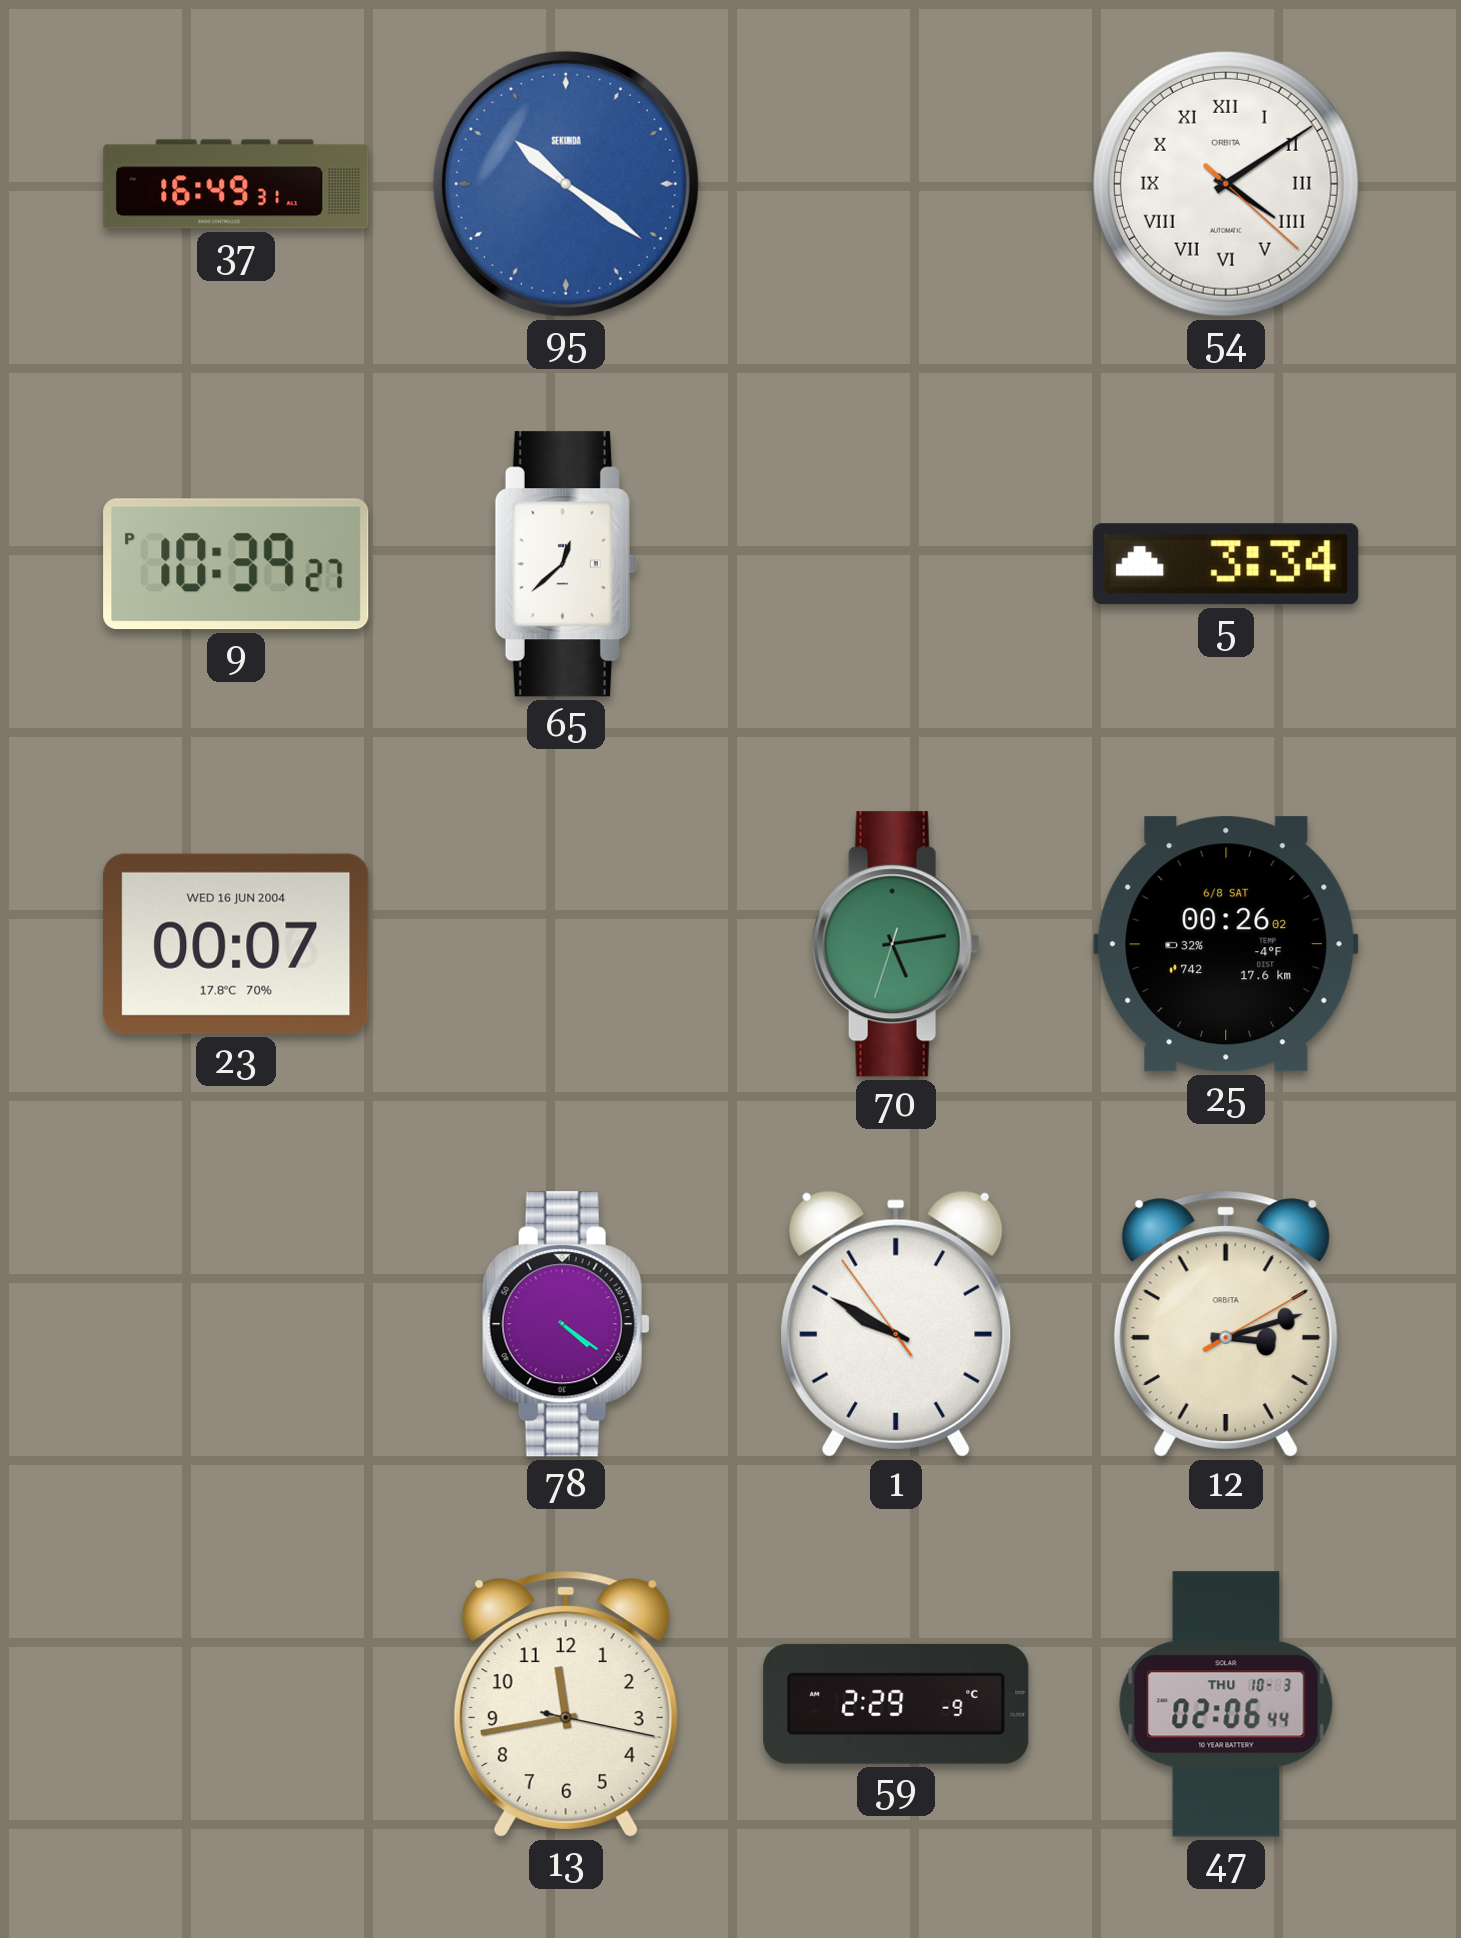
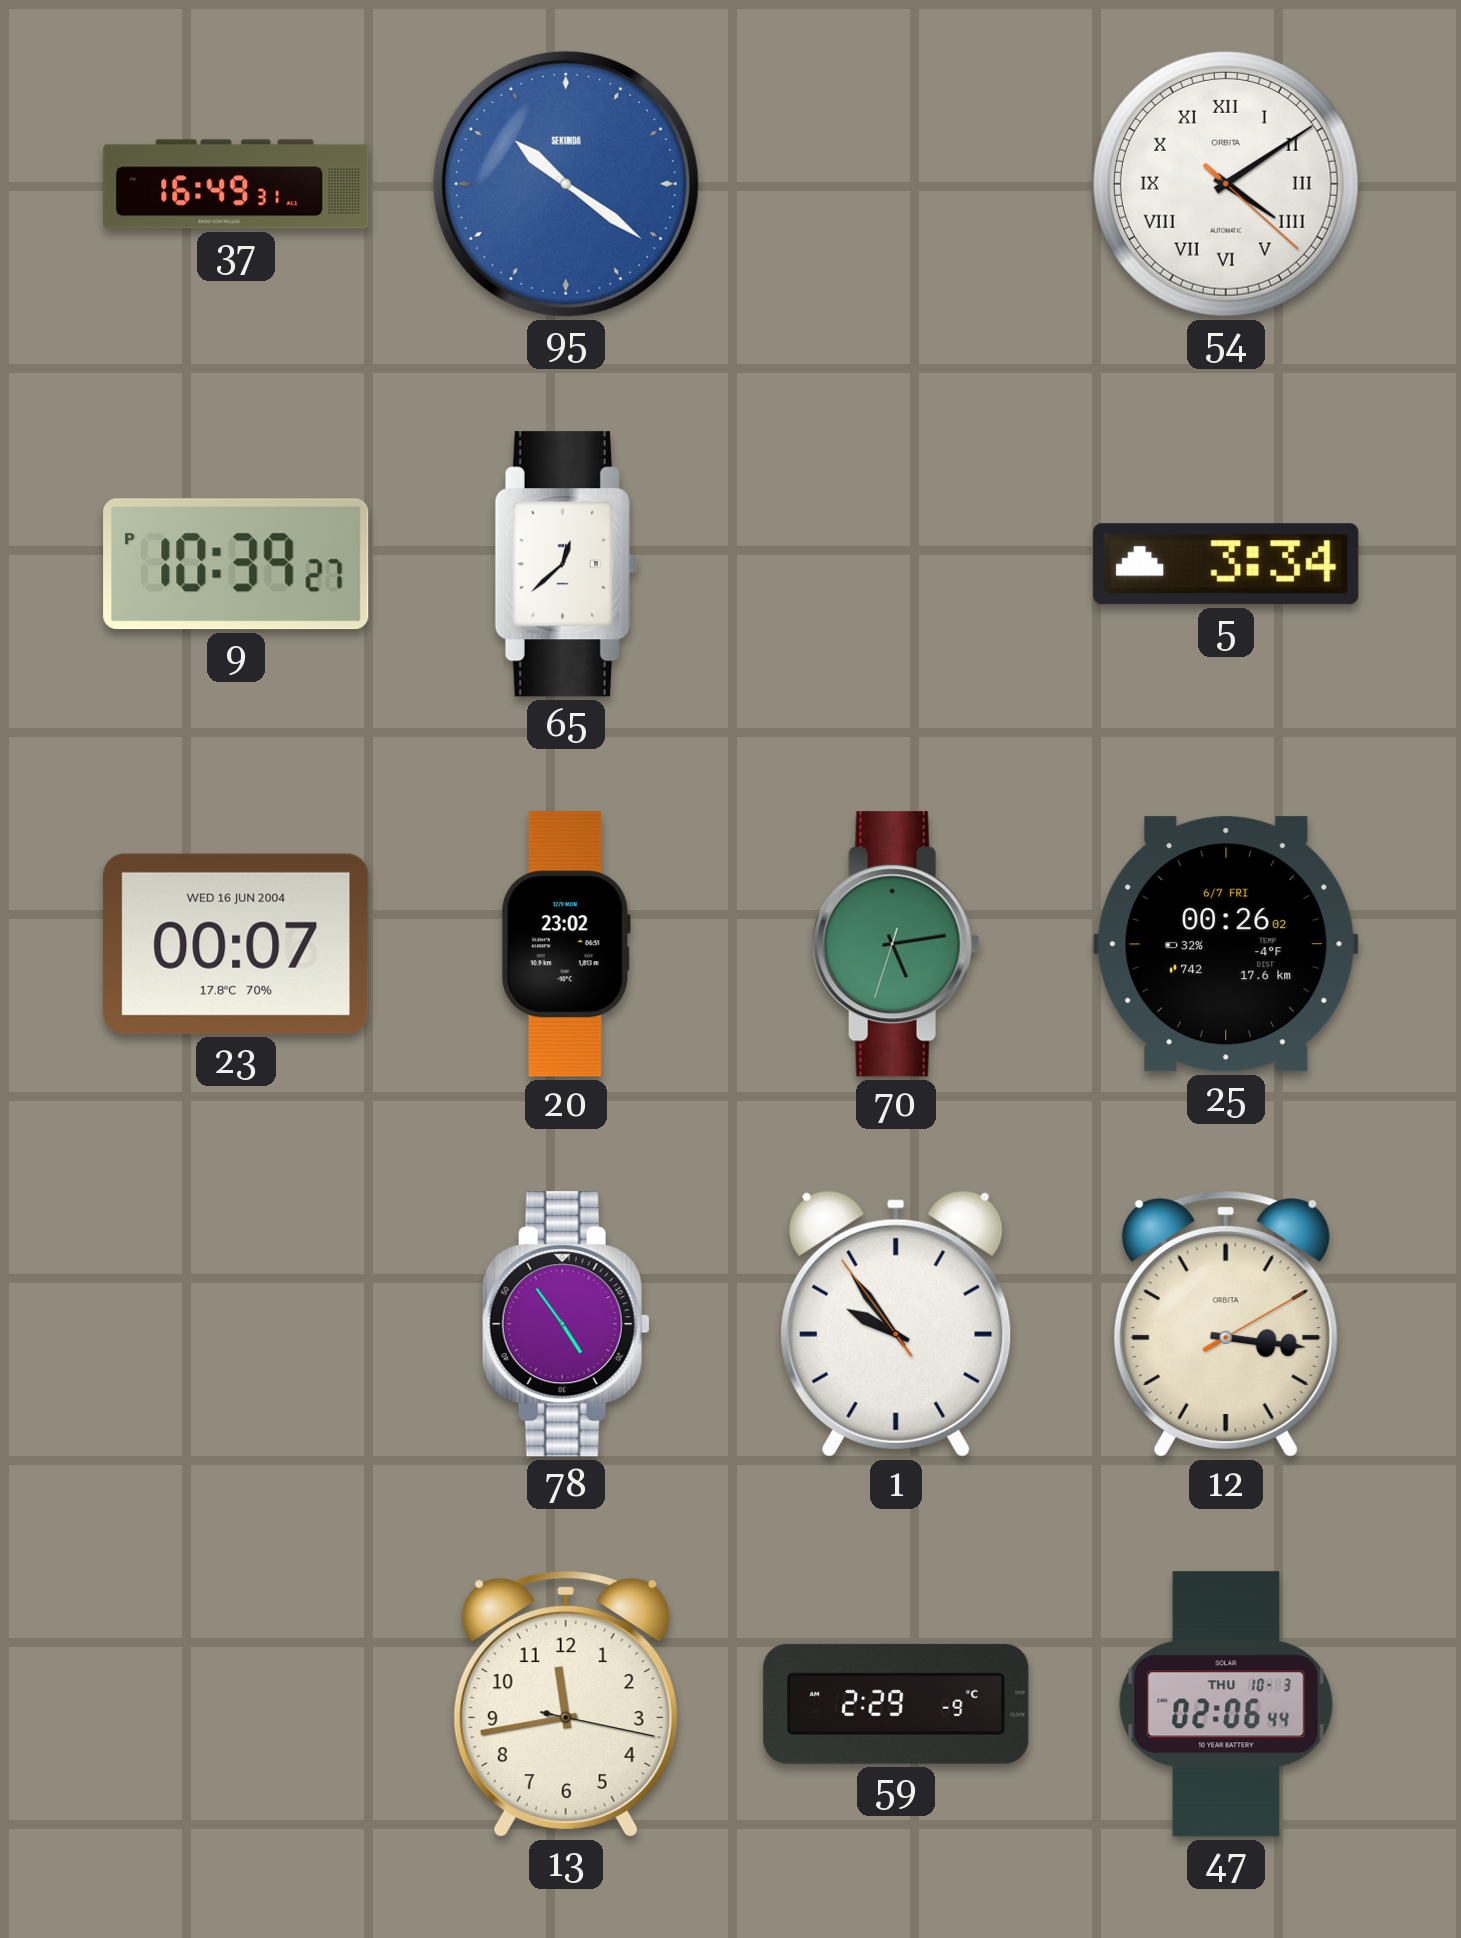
20: none -> 23:02 (566, 944)
25 date: 6/8 SAT -> 6/7 FRI (1226, 944)
78: 4:21 -> 4:54 (566, 1324)
1: 9:49 -> 9:53 (896, 1324)
12: 3:12 -> 3:16 (1226, 1324)
